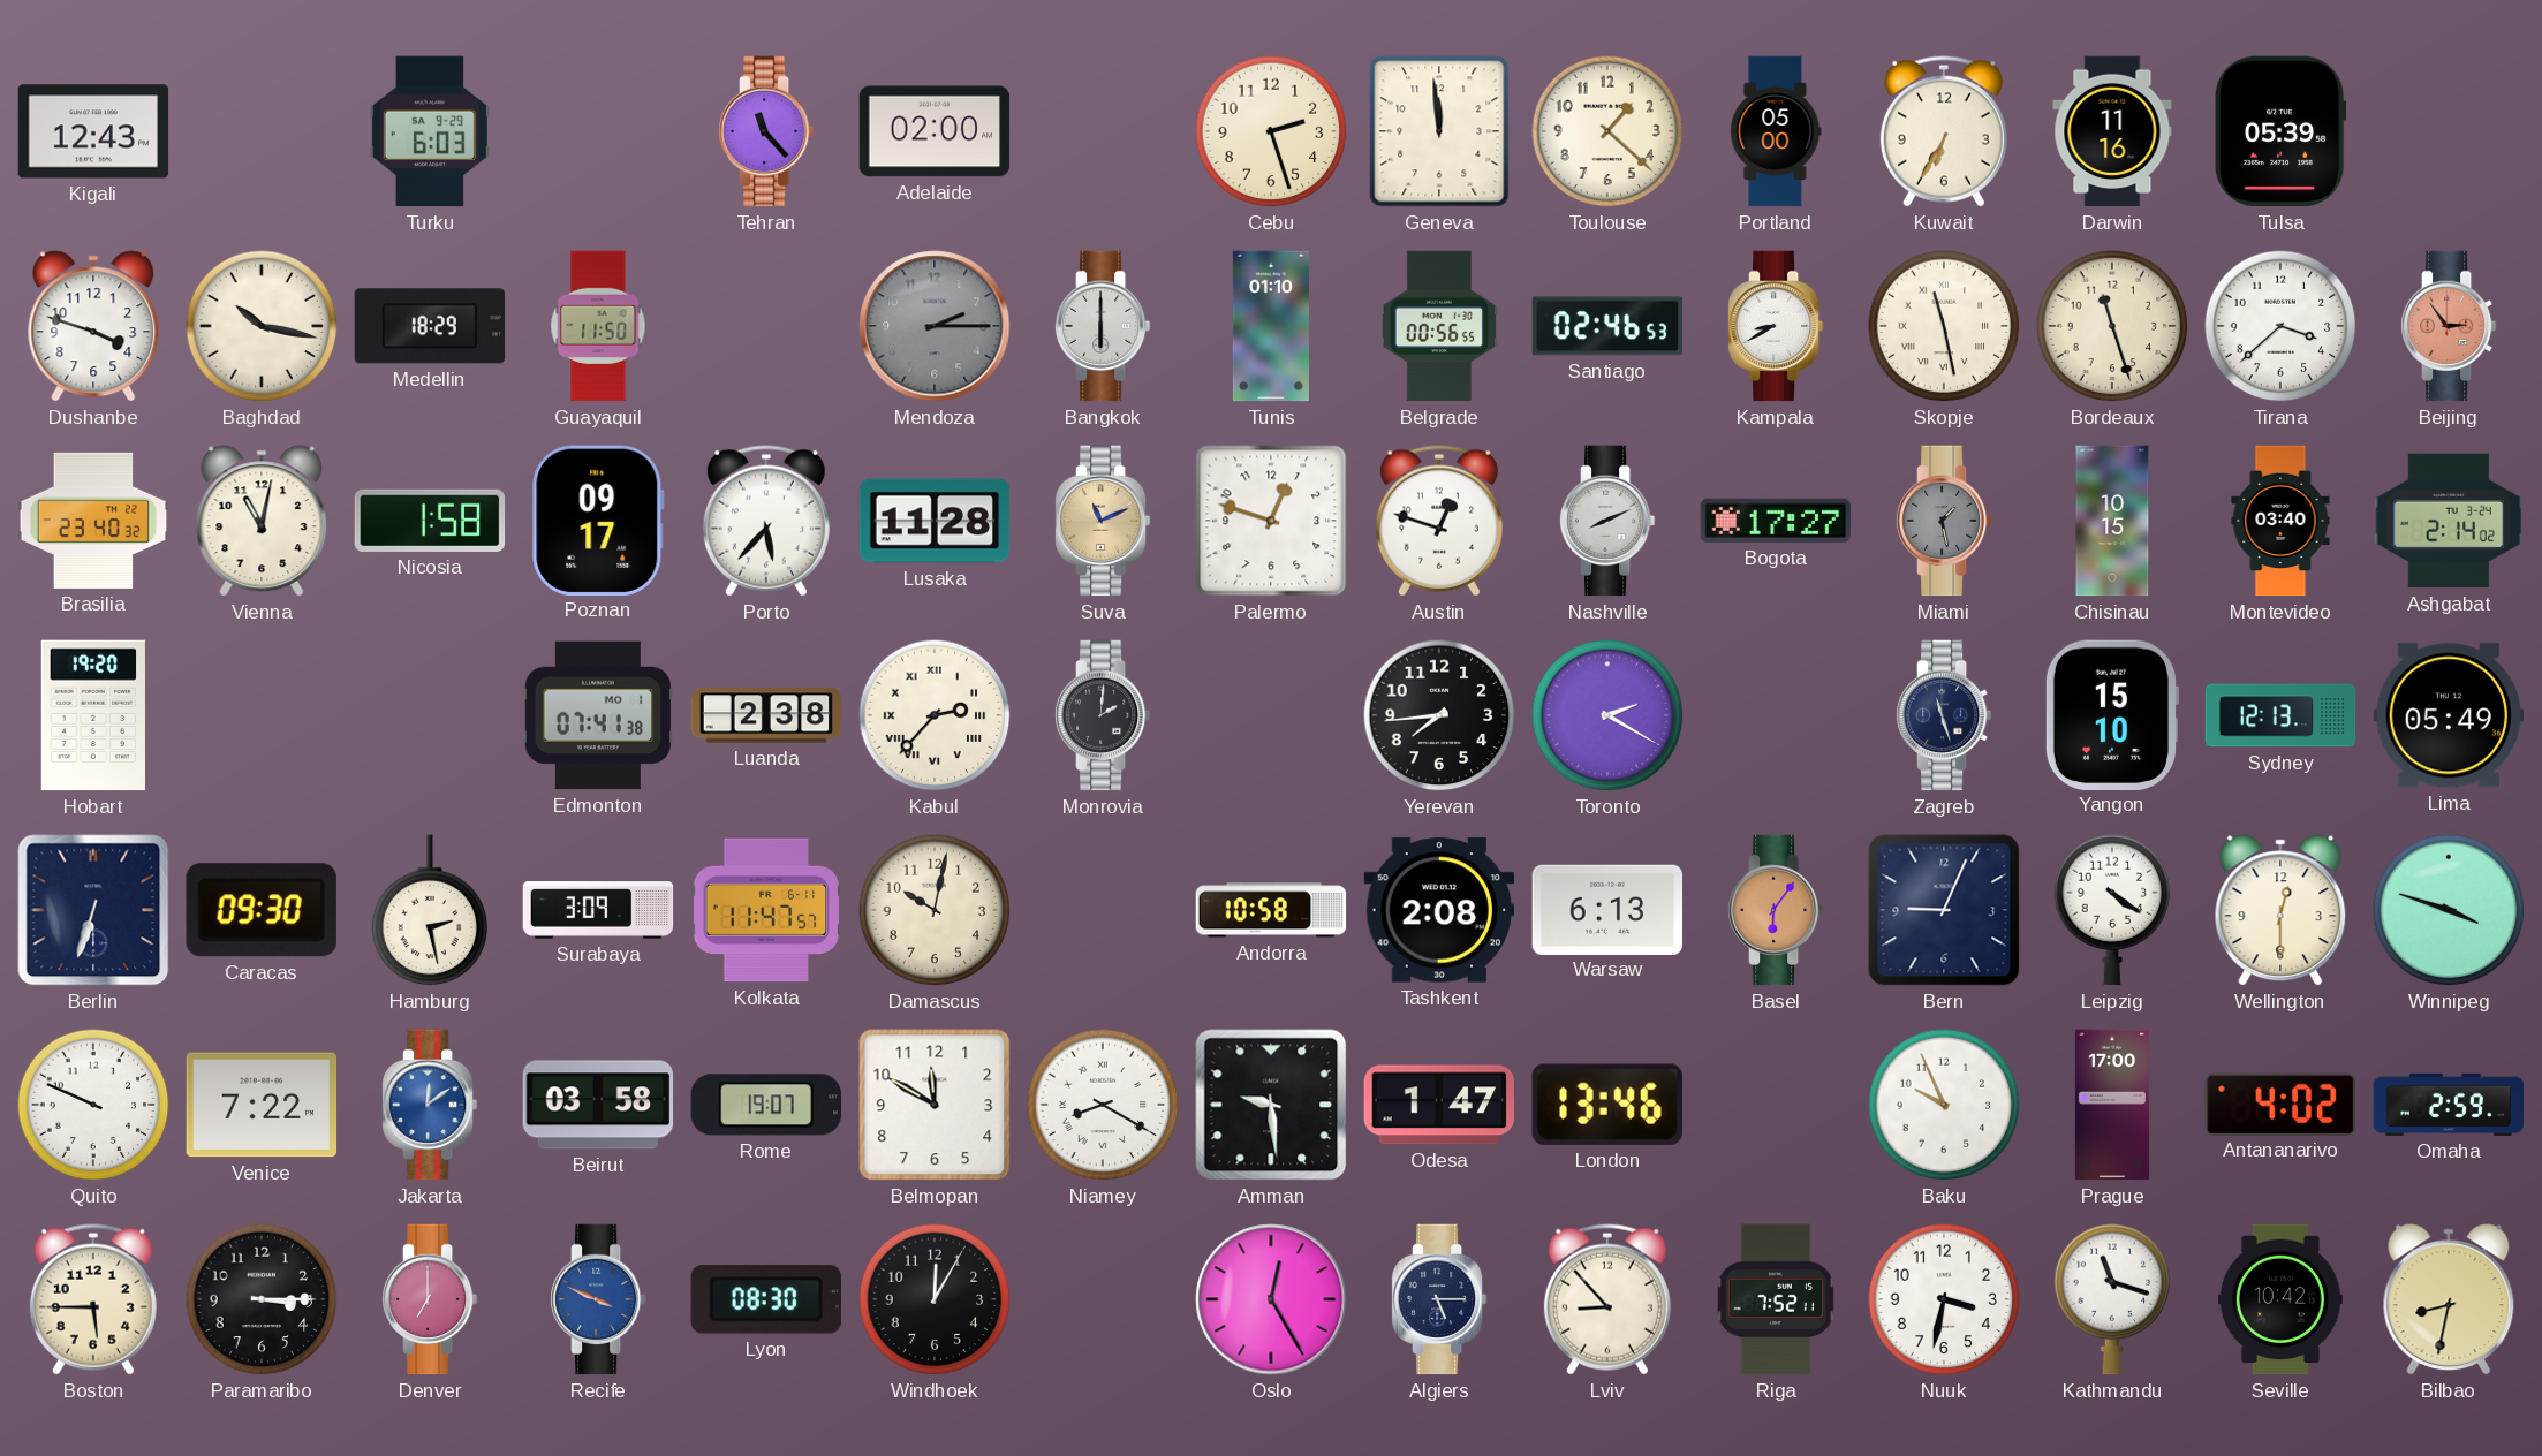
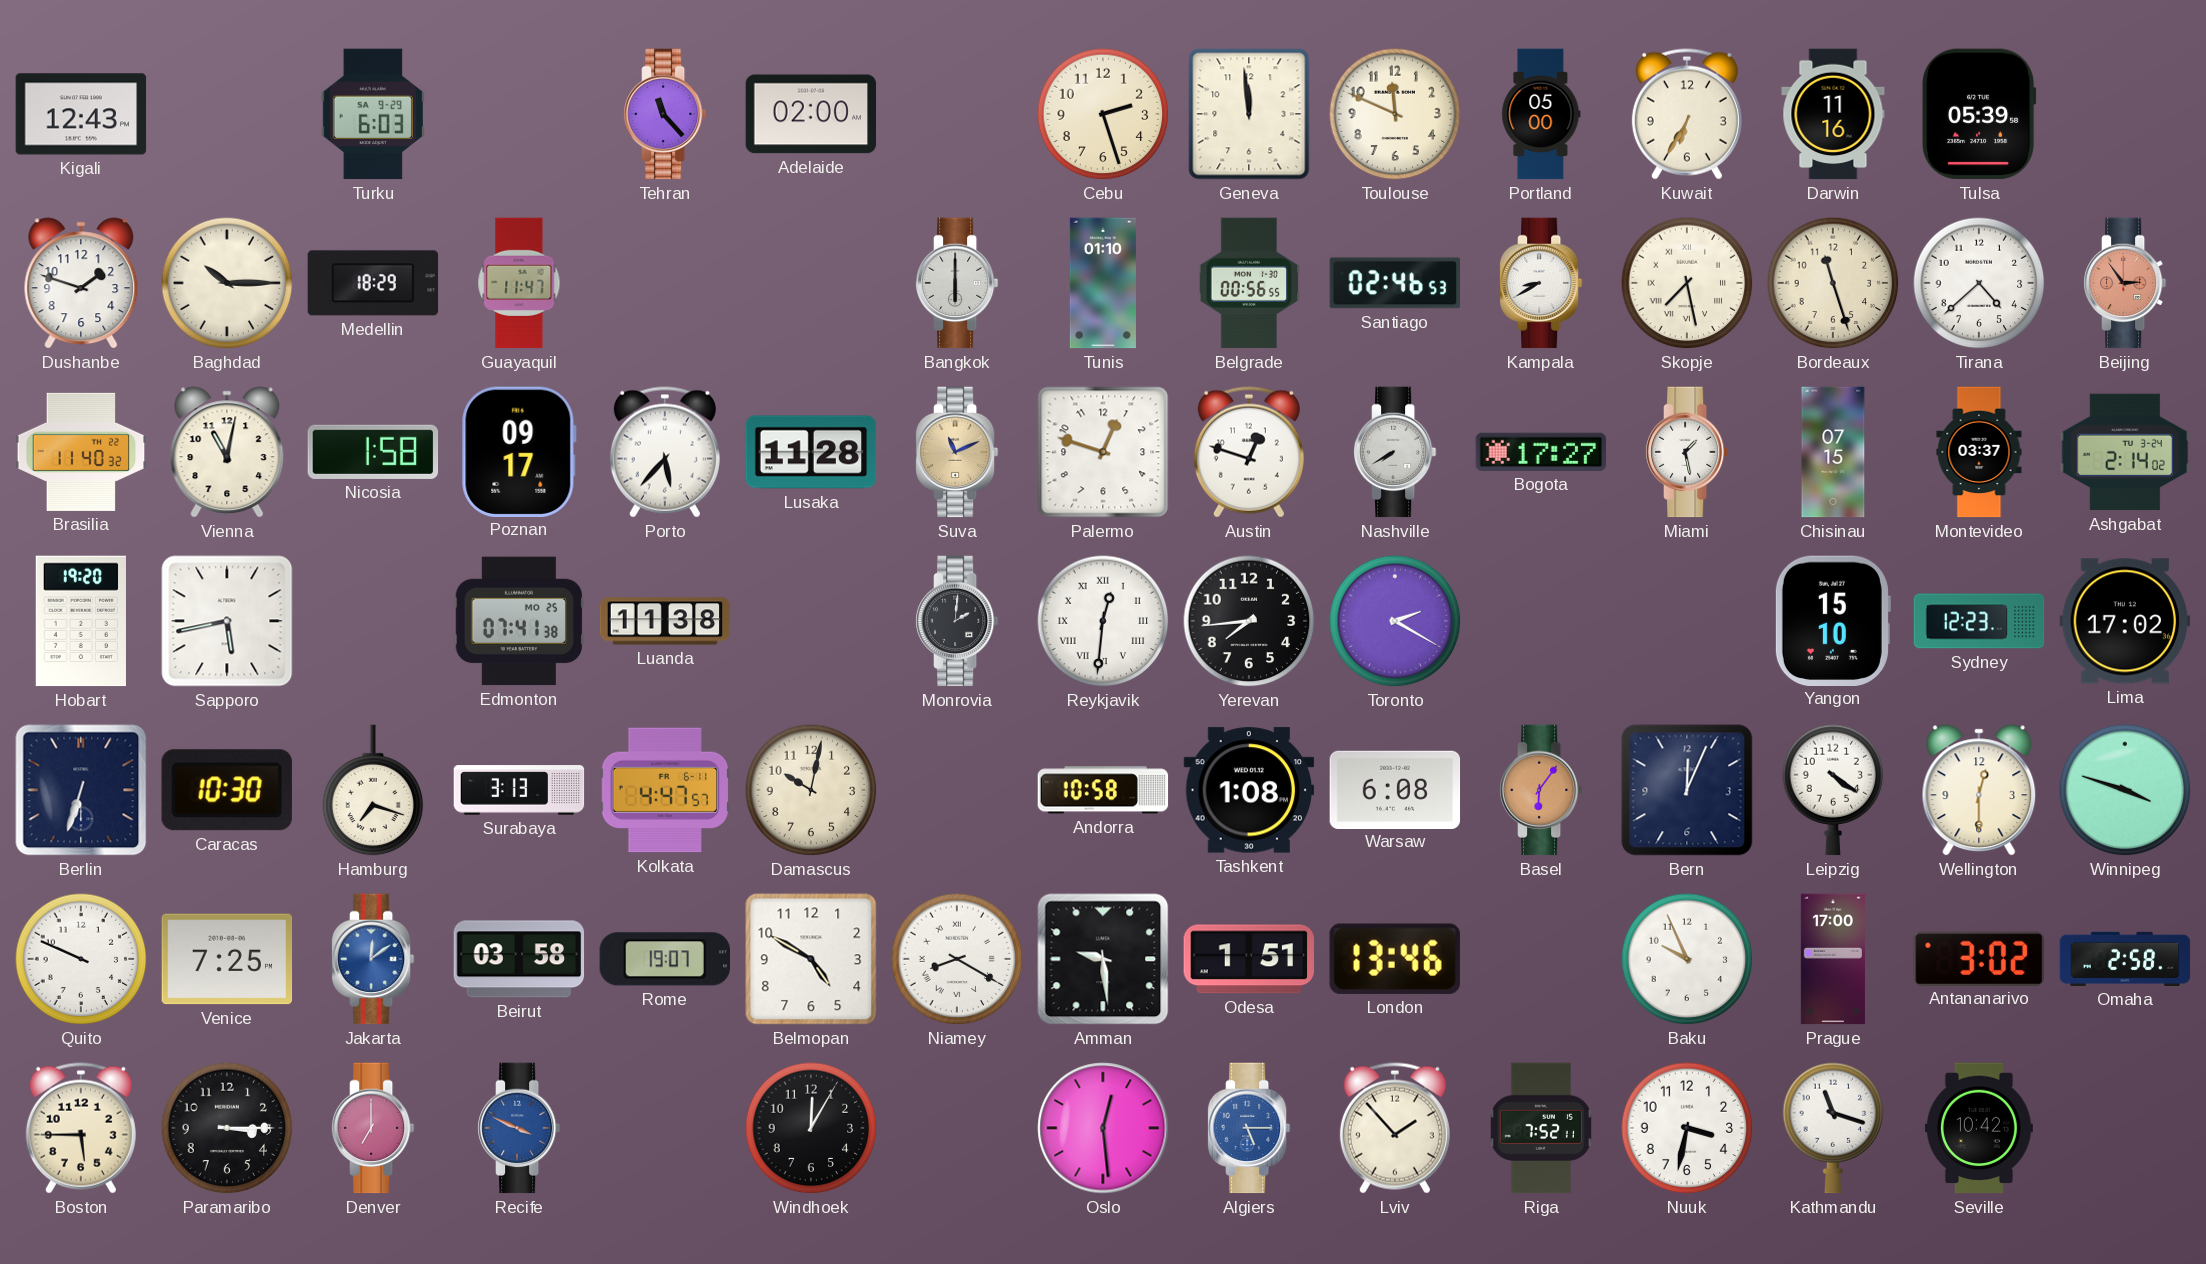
Toulouse: 1:22 -> 11:49 (1395, 114)
Dushanbe: 3:48 -> 1:48 (81, 283)
Baghdad: 10:17 -> 10:15 (227, 283)
Guayaquil: 11:50 -> 11:47 (519, 283)
Mendoza: 2:15 -> none (935, 326)
Skopje: 11:28 -> 7:28 (1687, 283)
Tirana: 3:38 -> 4:38 (1979, 283)
Brasilia: 23:40 -> 11:40 (81, 452)
Nashville: 8:11 -> 7:40 (1395, 452)
Miami dial: grey -> white (1687, 452)
Chisinau: 10:15 -> 07:15 (1833, 452)
Montevideo: 03:40 -> 03:37 (1979, 452)
Sapporo: none -> 5:43 (227, 621)
Edmonton date: MO 1 -> MO 25 (519, 621)
Luanda: 2:38 -> 11:38 (665, 621)
Kabul: 2:37 -> none (935, 715)
Reykjavik: none -> 12:31 (1103, 621)
Zagreb: 11:27 -> none (1944, 715)
Sydney: 12:13 -> 12:23 (1979, 621)
Lima: 05:49 -> 17:02 (2125, 621)
Caracas: 09:30 -> 10:30 (227, 790)
Hamburg: 2:28 -> 7:18 (373, 790)
Surabaya: 3:09 -> 3:13 (519, 790)
Kolkata: 11:47 -> 4:47 (665, 790)
Tashkent: 2:08 -> 1:08 (1249, 790)
Warsaw: 6:13 -> 6:08 (1395, 789)
Bern: 9:04 -> 12:04 (1687, 790)
Venice: 7:22 -> 7:25 (227, 959)
Belmopan: 11:50 -> 4:50 (811, 959)
Odesa: 1:47 -> 1:51 (1249, 959)
Antananarivo: 4:02 -> 3:02 (1979, 958)
Omaha: 2:59 -> 2:58 (2125, 959)
Lyon: 08:30 -> none (766, 1299)
Oslo: 12:25 -> 12:29 (1103, 1128)
Algiers dial: navy -> blue (1249, 1128)
Lviv: 8:53 -> 1:53 (1395, 1128)
Bilbao: 8:32 -> none (2449, 1299)
